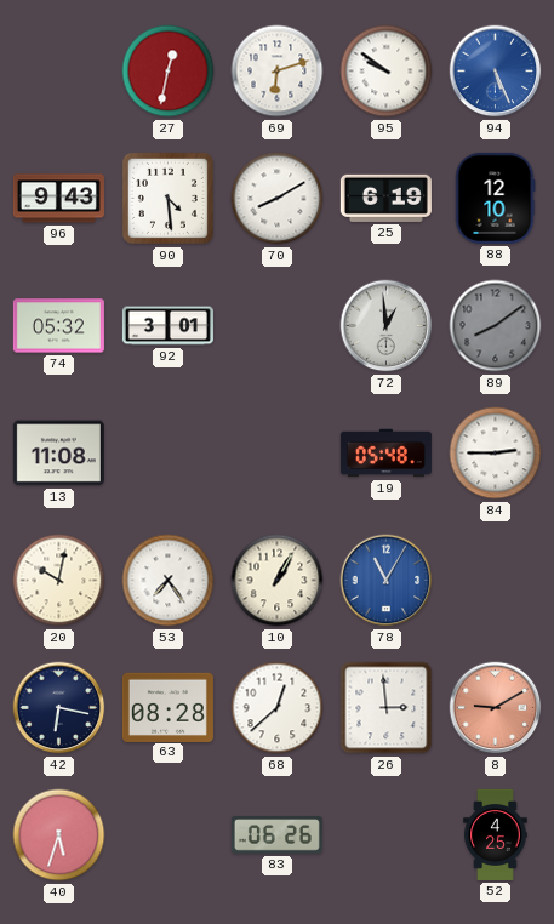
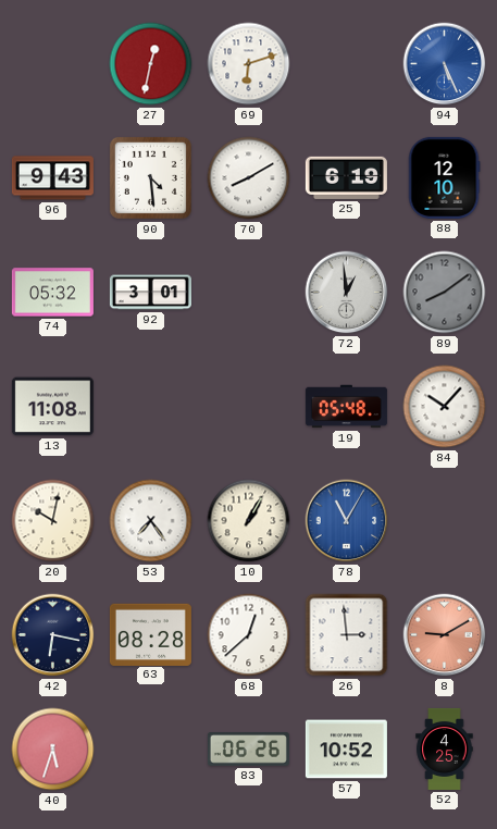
95: 9:51 -> none (387, 72)
84: 2:45 -> 10:07 (445, 407)
57: none -> 10:52 (346, 750)
